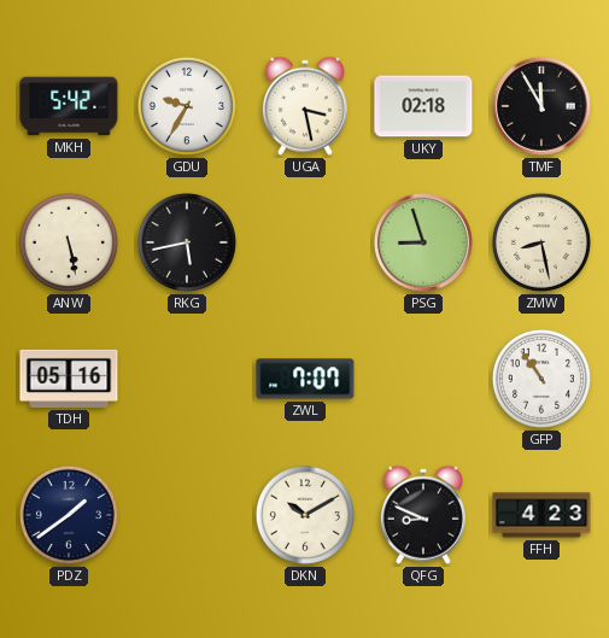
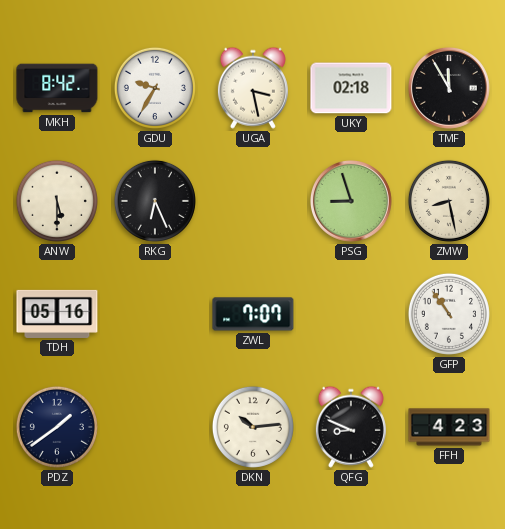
MKH: 5:42 -> 8:42 (57, 88)
ANW: 5:28 -> 5:30 (57, 201)
RKG: 5:43 -> 6:26 (155, 201)
DKN: 10:10 -> 10:14 (253, 427)
